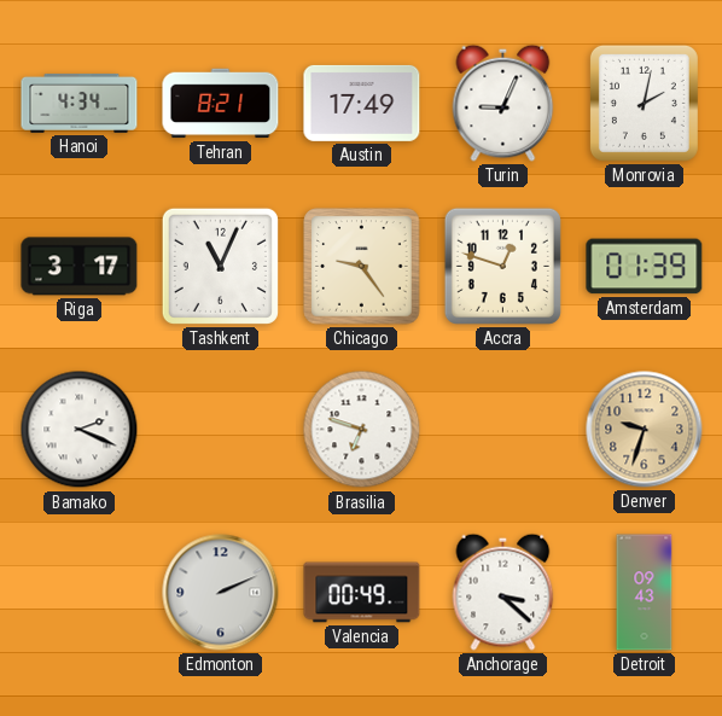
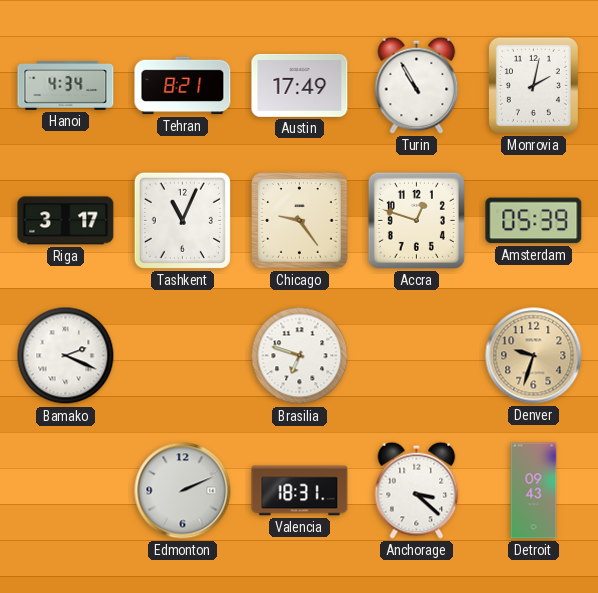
Turin: 9:04 -> 10:55 (417, 85)
Amsterdam: 01:39 -> 05:39 (534, 221)
Valencia: 00:49 -> 18:31 (300, 491)
